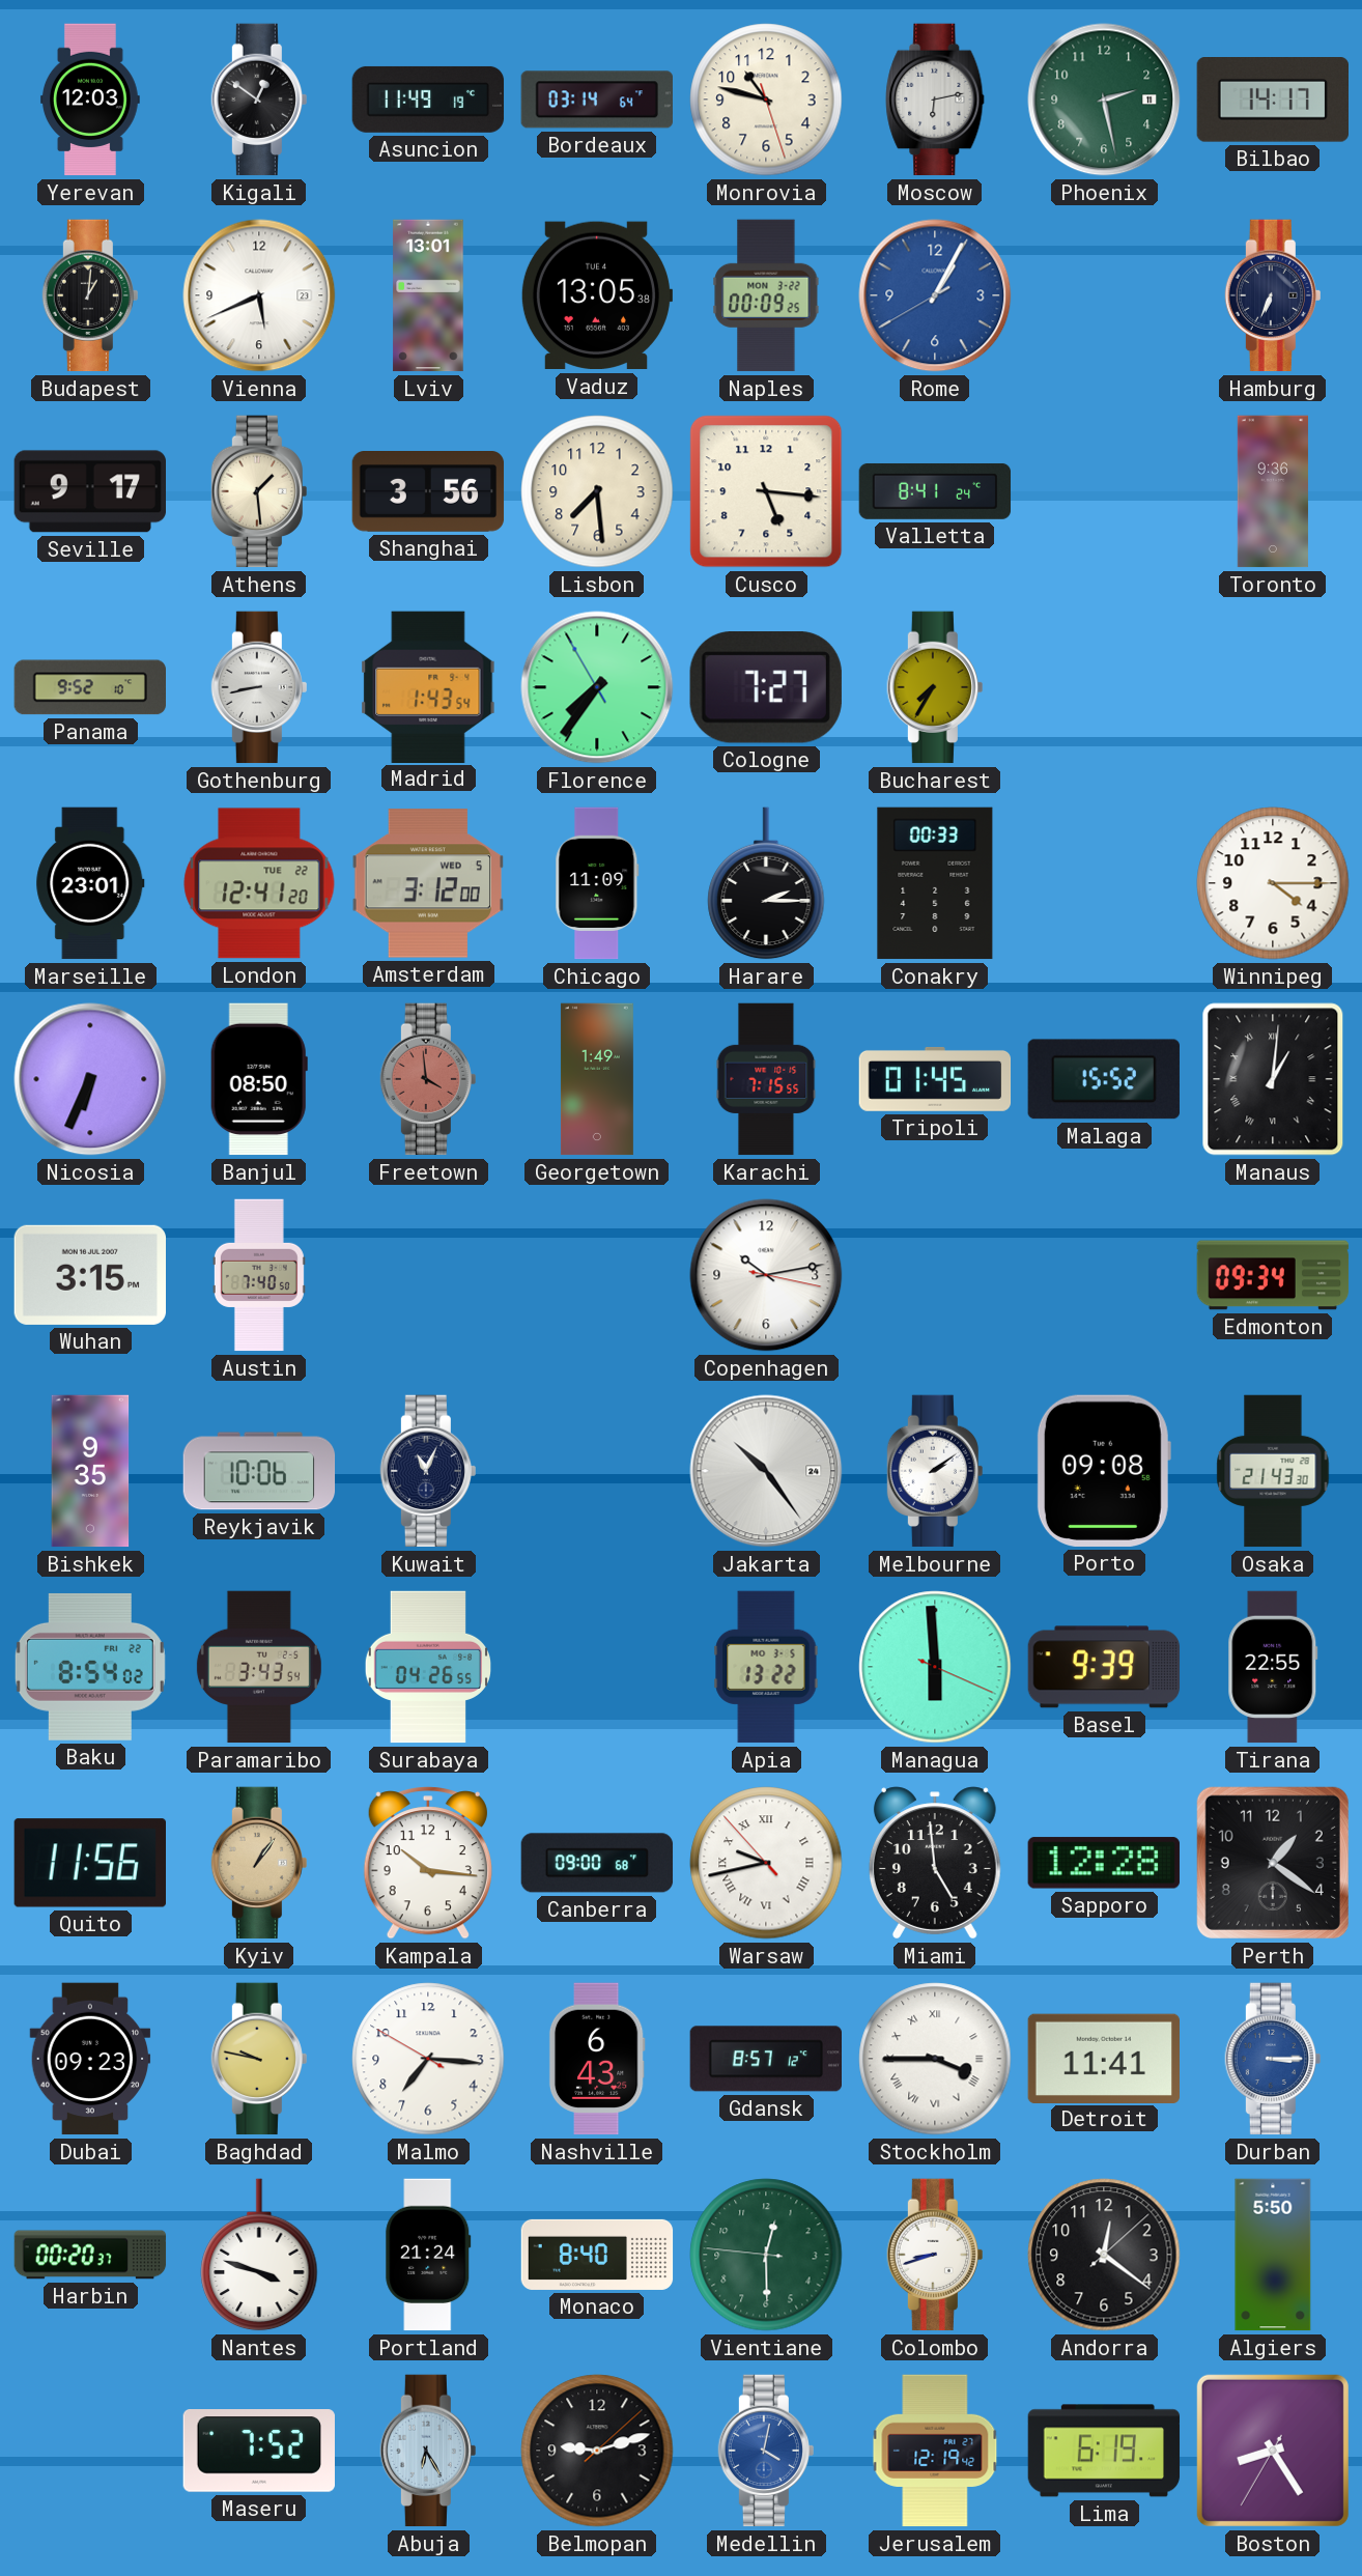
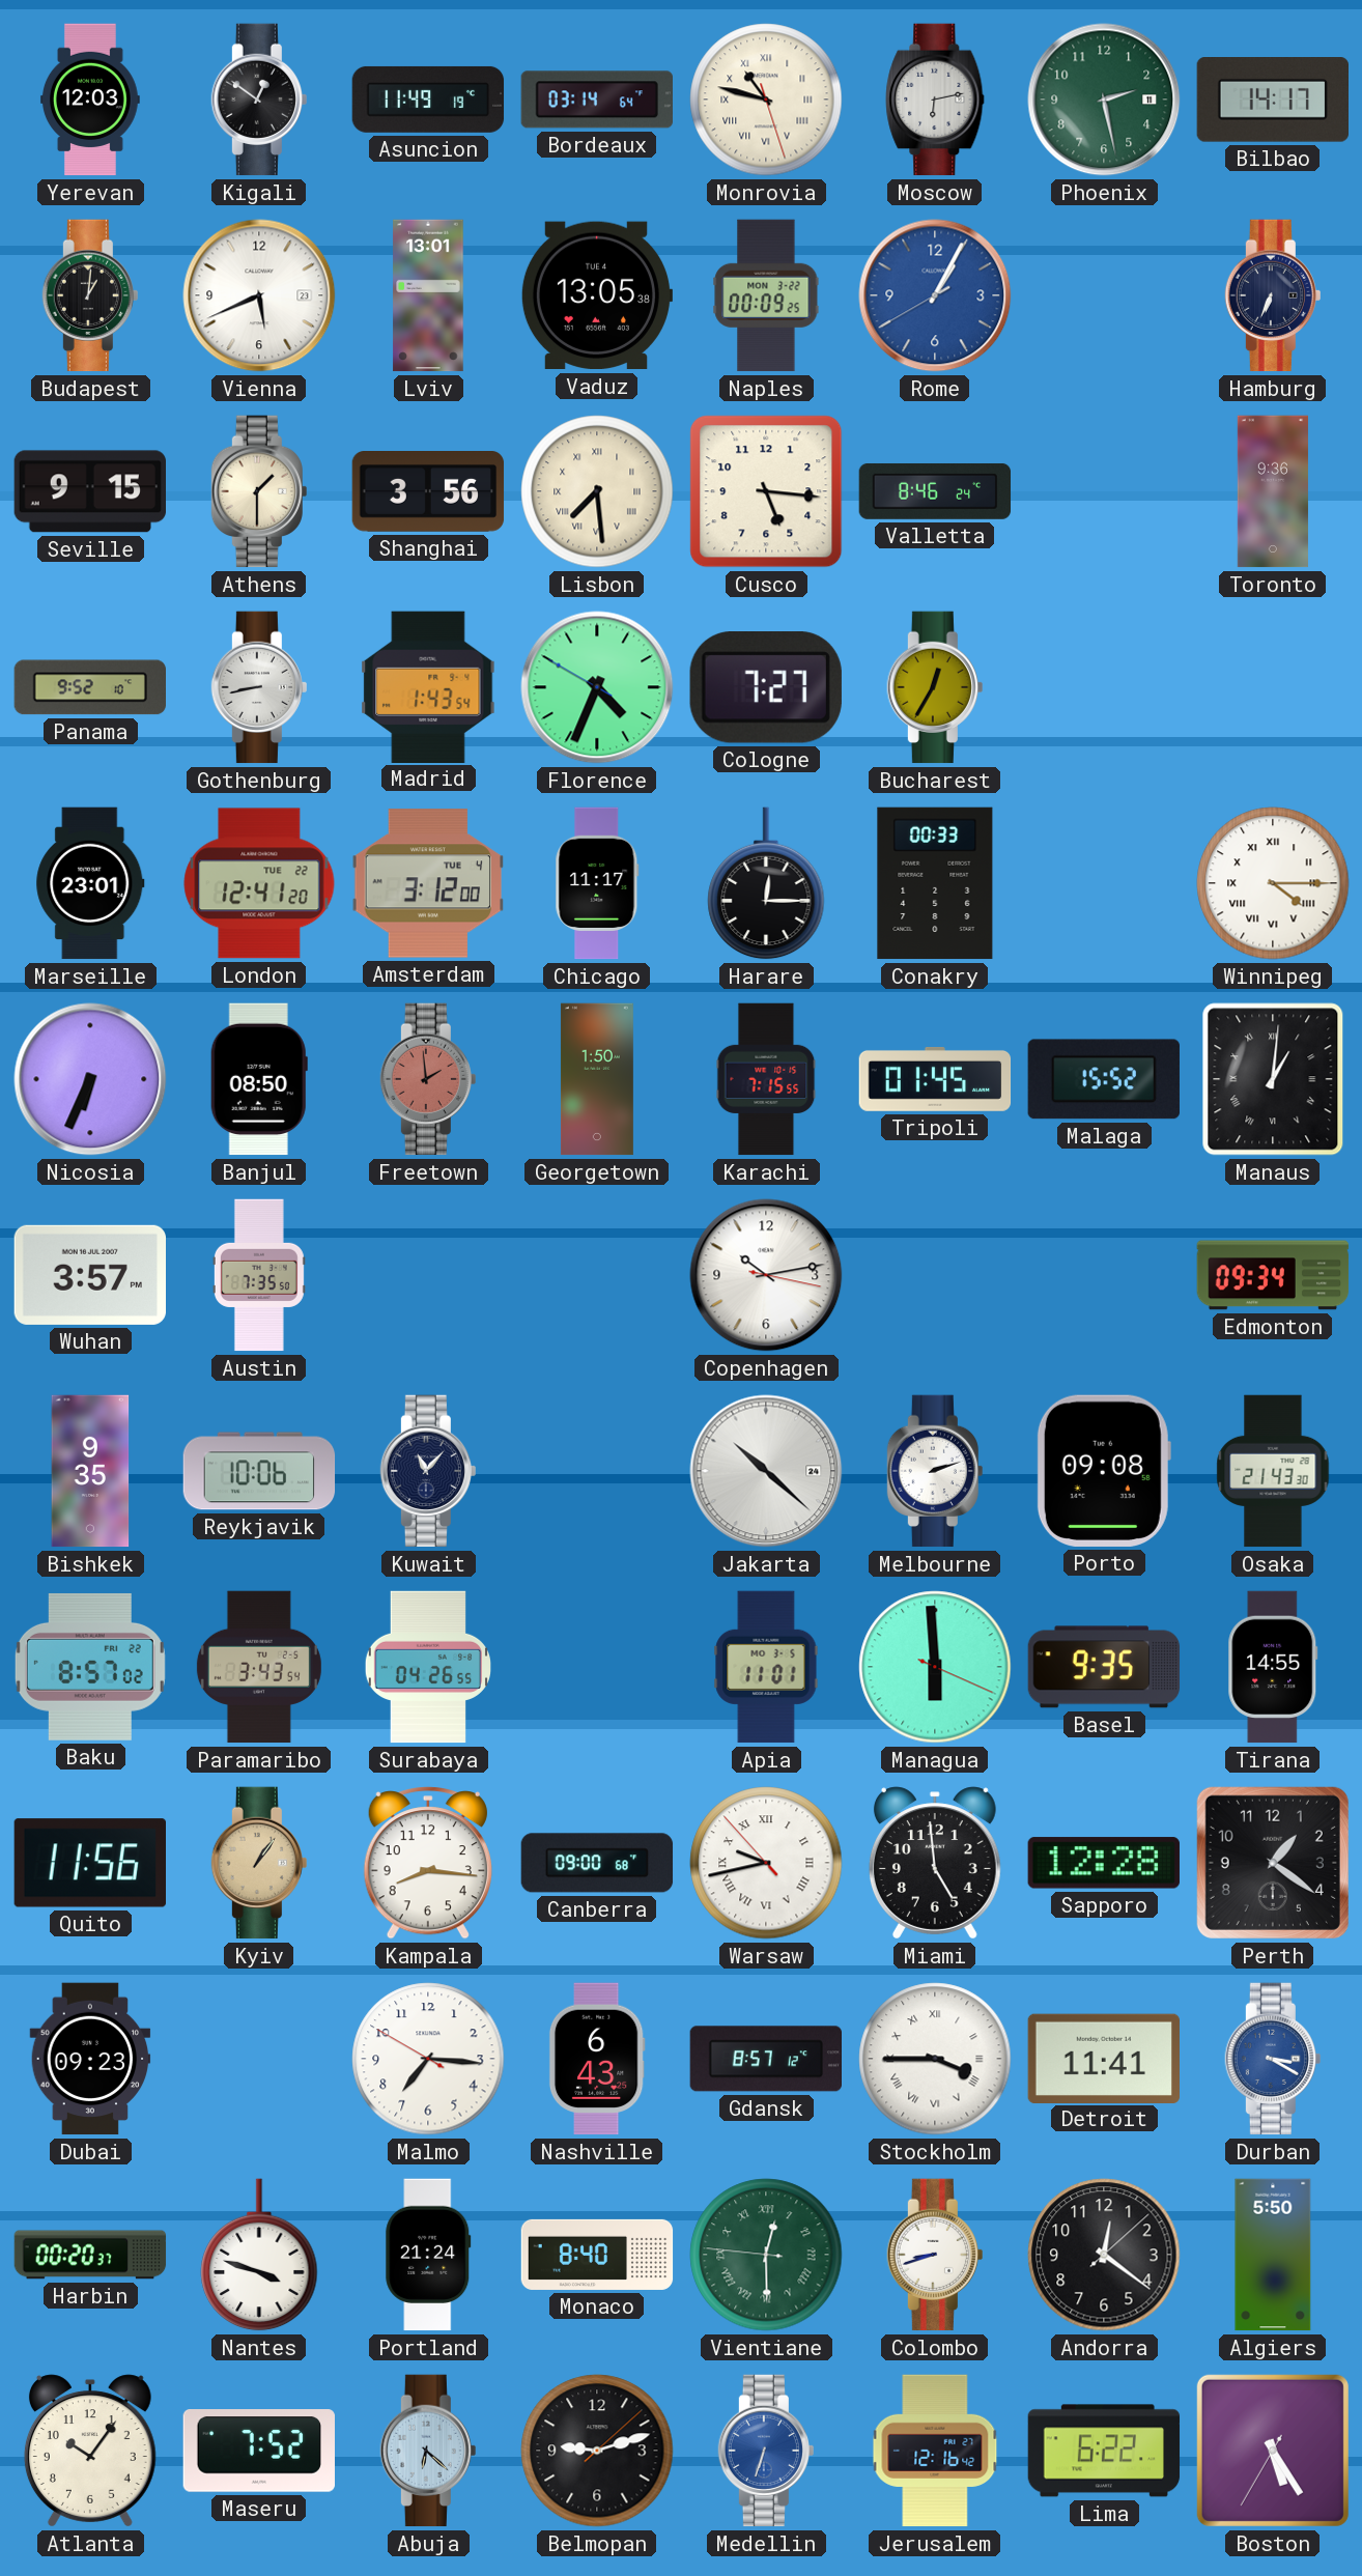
Monrovia numerals: Arabic -> Roman (766, 100)
Seville: 9:17 -> 9:15 (90, 491)
Athens: 1:29 -> 1:30 (259, 491)
Lisbon numerals: Arabic -> Roman (597, 491)
Valletta: 8:41 -> 8:46 (935, 491)
Florence: 7:35 -> 4:33 (597, 687)
Bucharest: 7:35 -> 12:35 (935, 687)
Amsterdam date: WED 5 -> TUE 4 (427, 883)
Chicago: 11:09 -> 11:17 (597, 883)
Harare: 2:15 -> 12:15 (766, 883)
Winnipeg numerals: Arabic -> Roman (1273, 883)
Freetown: 3:59 -> 1:59 (428, 1079)
Georgetown: 1:49 -> 1:50 (597, 1079)
Wuhan: 3:15 -> 3:57 (89, 1275)
Austin: 7:40 -> 7:35 (259, 1275)
Kuwait: 11:04 -> 11:07 (428, 1471)
Jakarta: 10:24 -> 10:22 (766, 1471)
Melbourne: 2:09 -> 2:12 (935, 1471)
Baku: 8:54 -> 8:57 (90, 1667)
Apia: 13:22 -> 11:01 (766, 1667)
Basel: 9:39 -> 9:35 (1104, 1667)
Tirana: 22:55 -> 14:55 (1273, 1667)
Kampala: 10:16 -> 8:16 (428, 1863)
Baghdad: 9:47 -> none (259, 2059)
Durban: 3:15 -> 3:20 (1273, 2059)
Vientiane numerals: Arabic -> Roman (766, 2255)
Atlanta: none -> 10:06 (90, 2451)
Abuja: 6:25 -> 6:22 (428, 2451)
Medellin: 4:02 -> 6:33 (766, 2451)
Jerusalem: 12:19 -> 12:16 (935, 2451)
Lima: 6:19 -> 6:22 (1104, 2451)
Boston: 8:24 -> 5:24 (1273, 2451)
